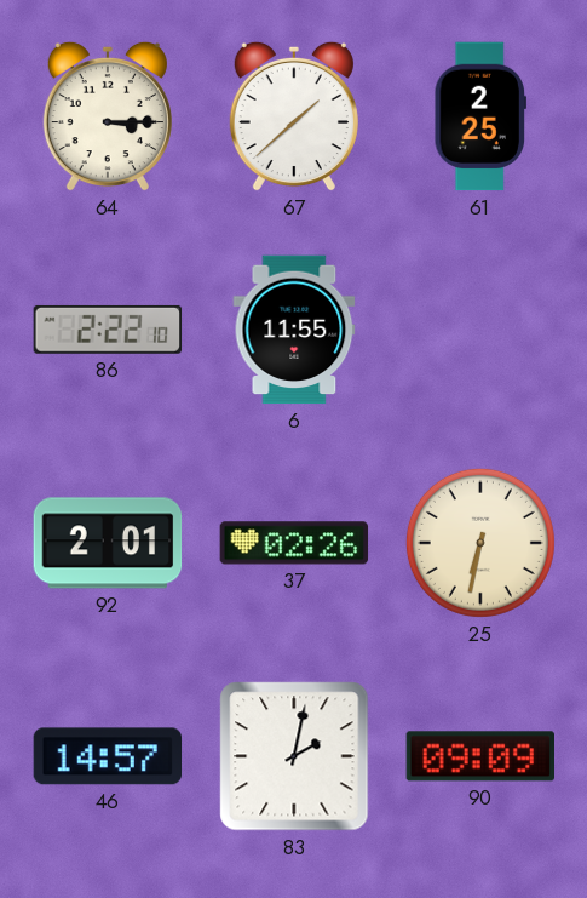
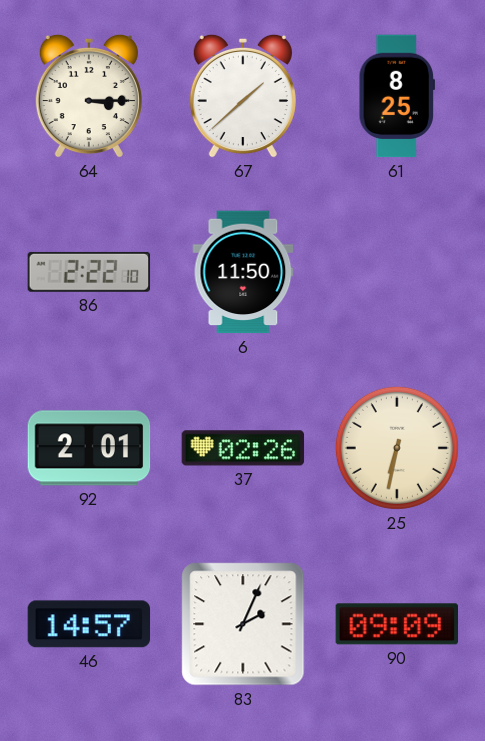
61: 2:25 -> 8:25 (397, 96)
6: 11:55 -> 11:50 (243, 272)
83: 2:02 -> 2:04 (243, 624)
